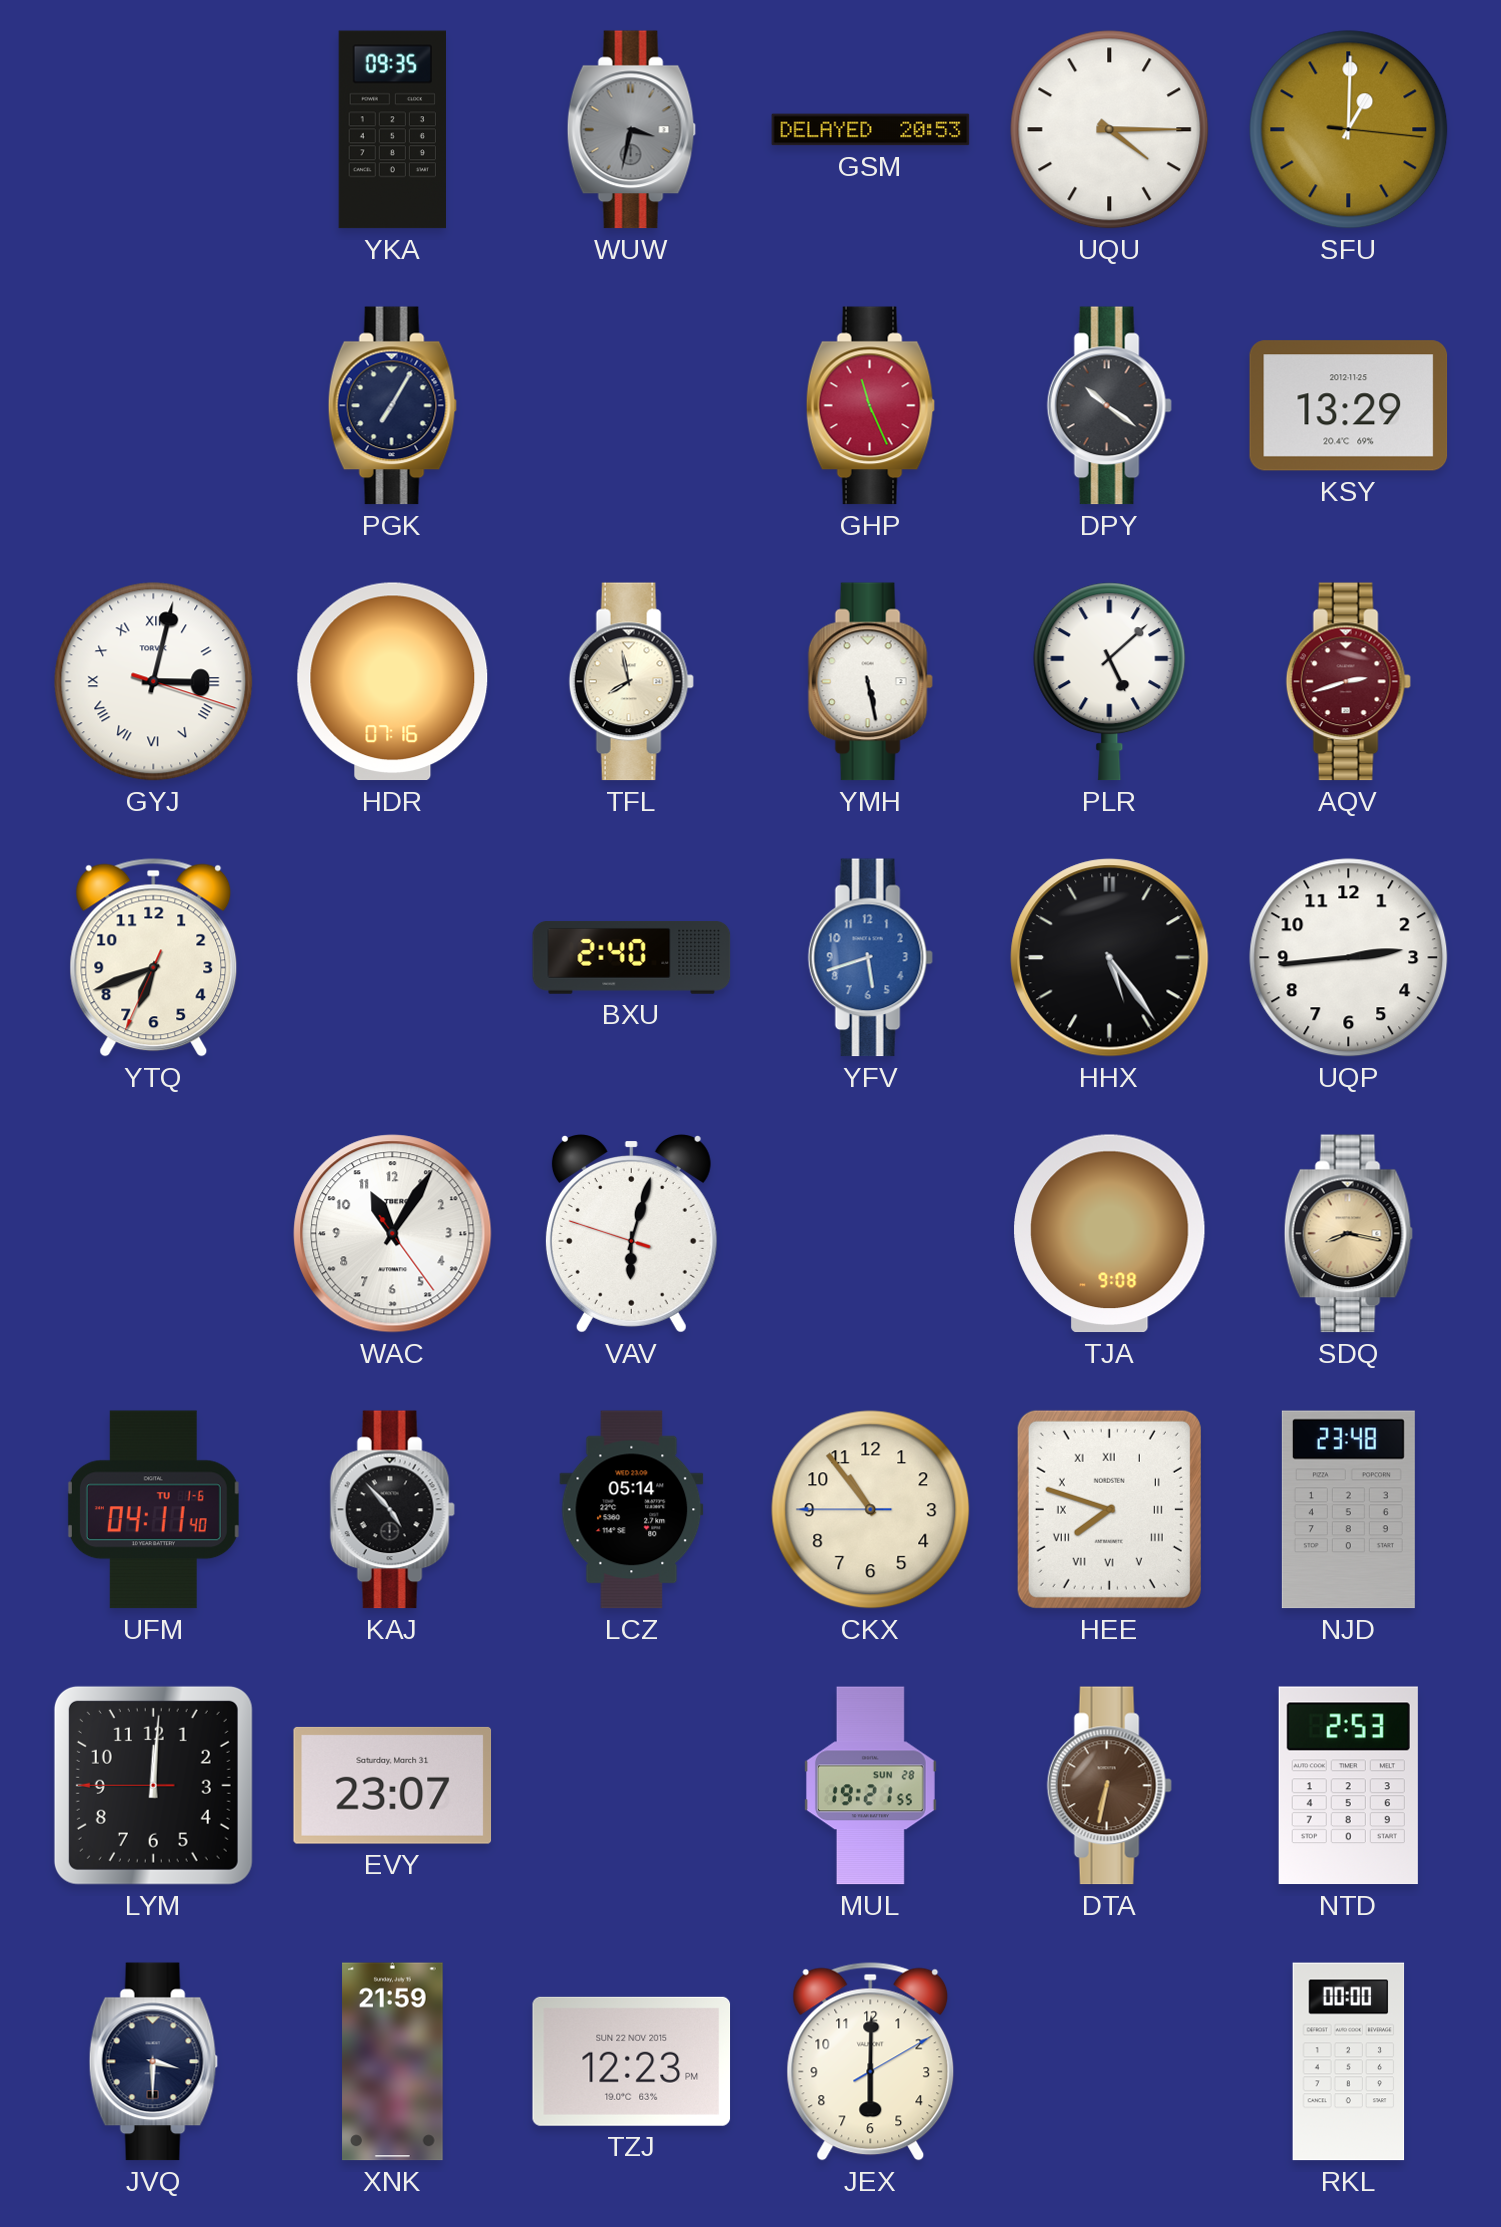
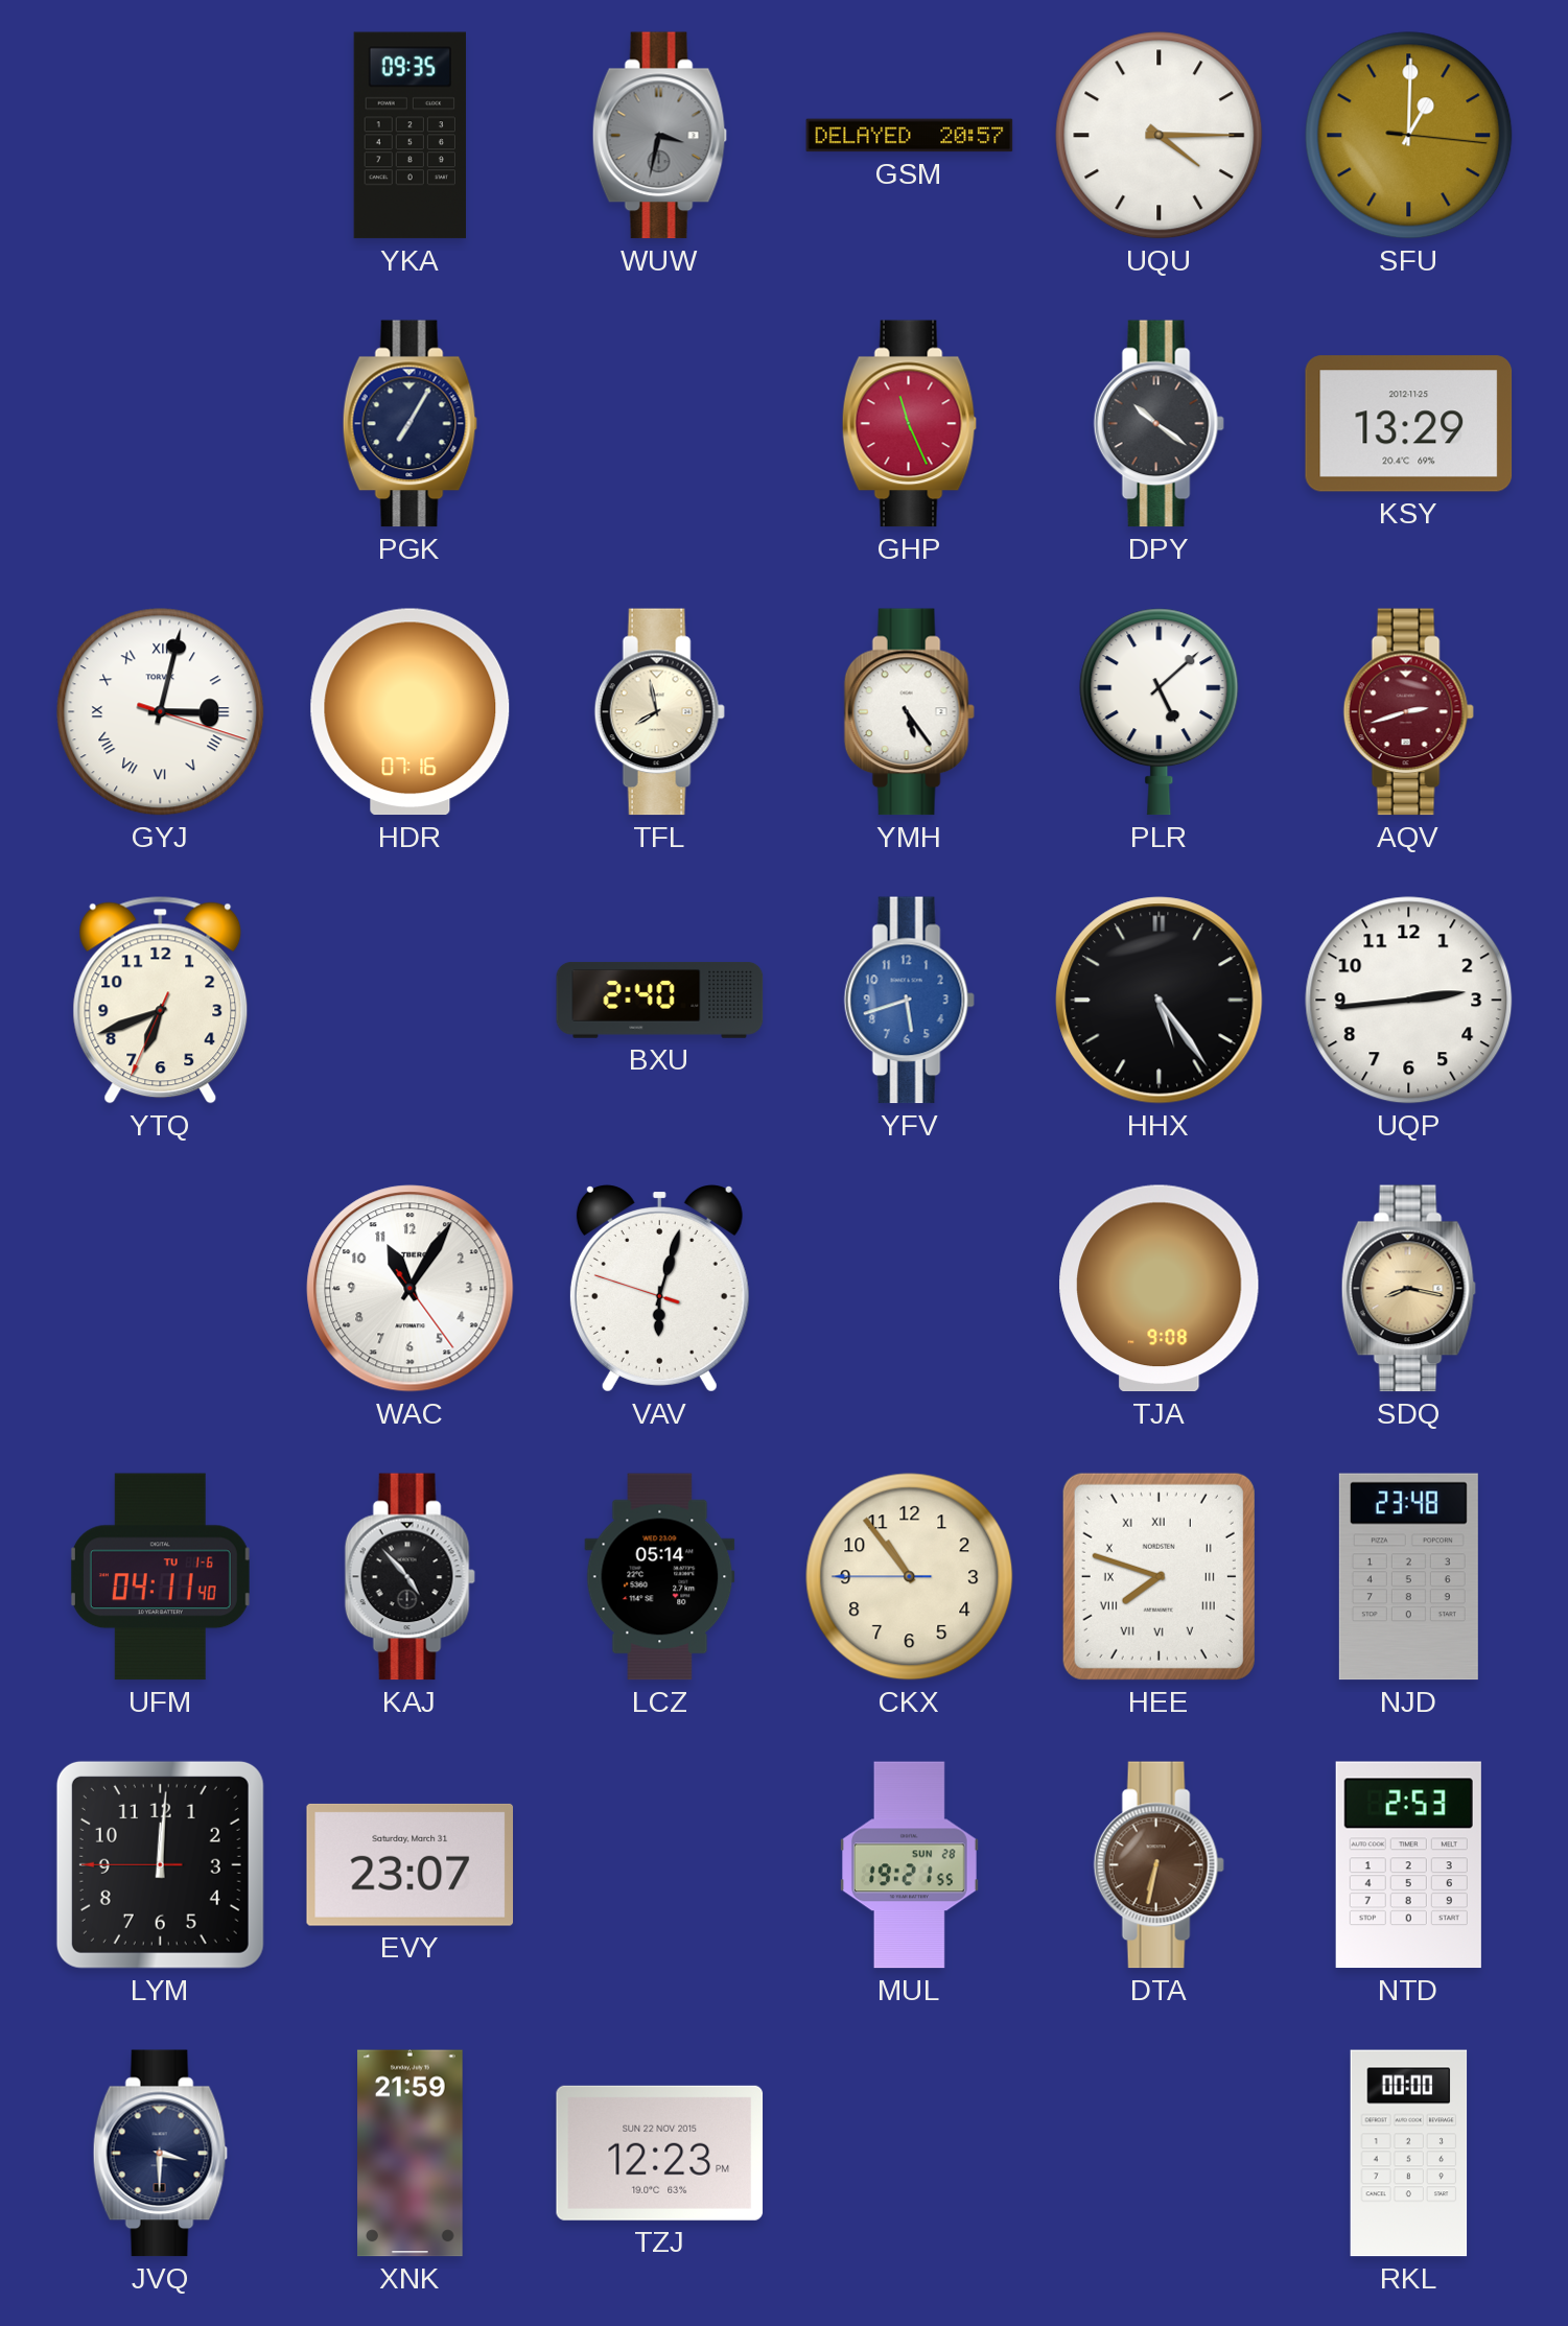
GSM: 20:53 -> 20:57 (910, 136)
YMH: 5:28 -> 5:24 (909, 712)
JEX: 6:00 -> none (871, 2061)
